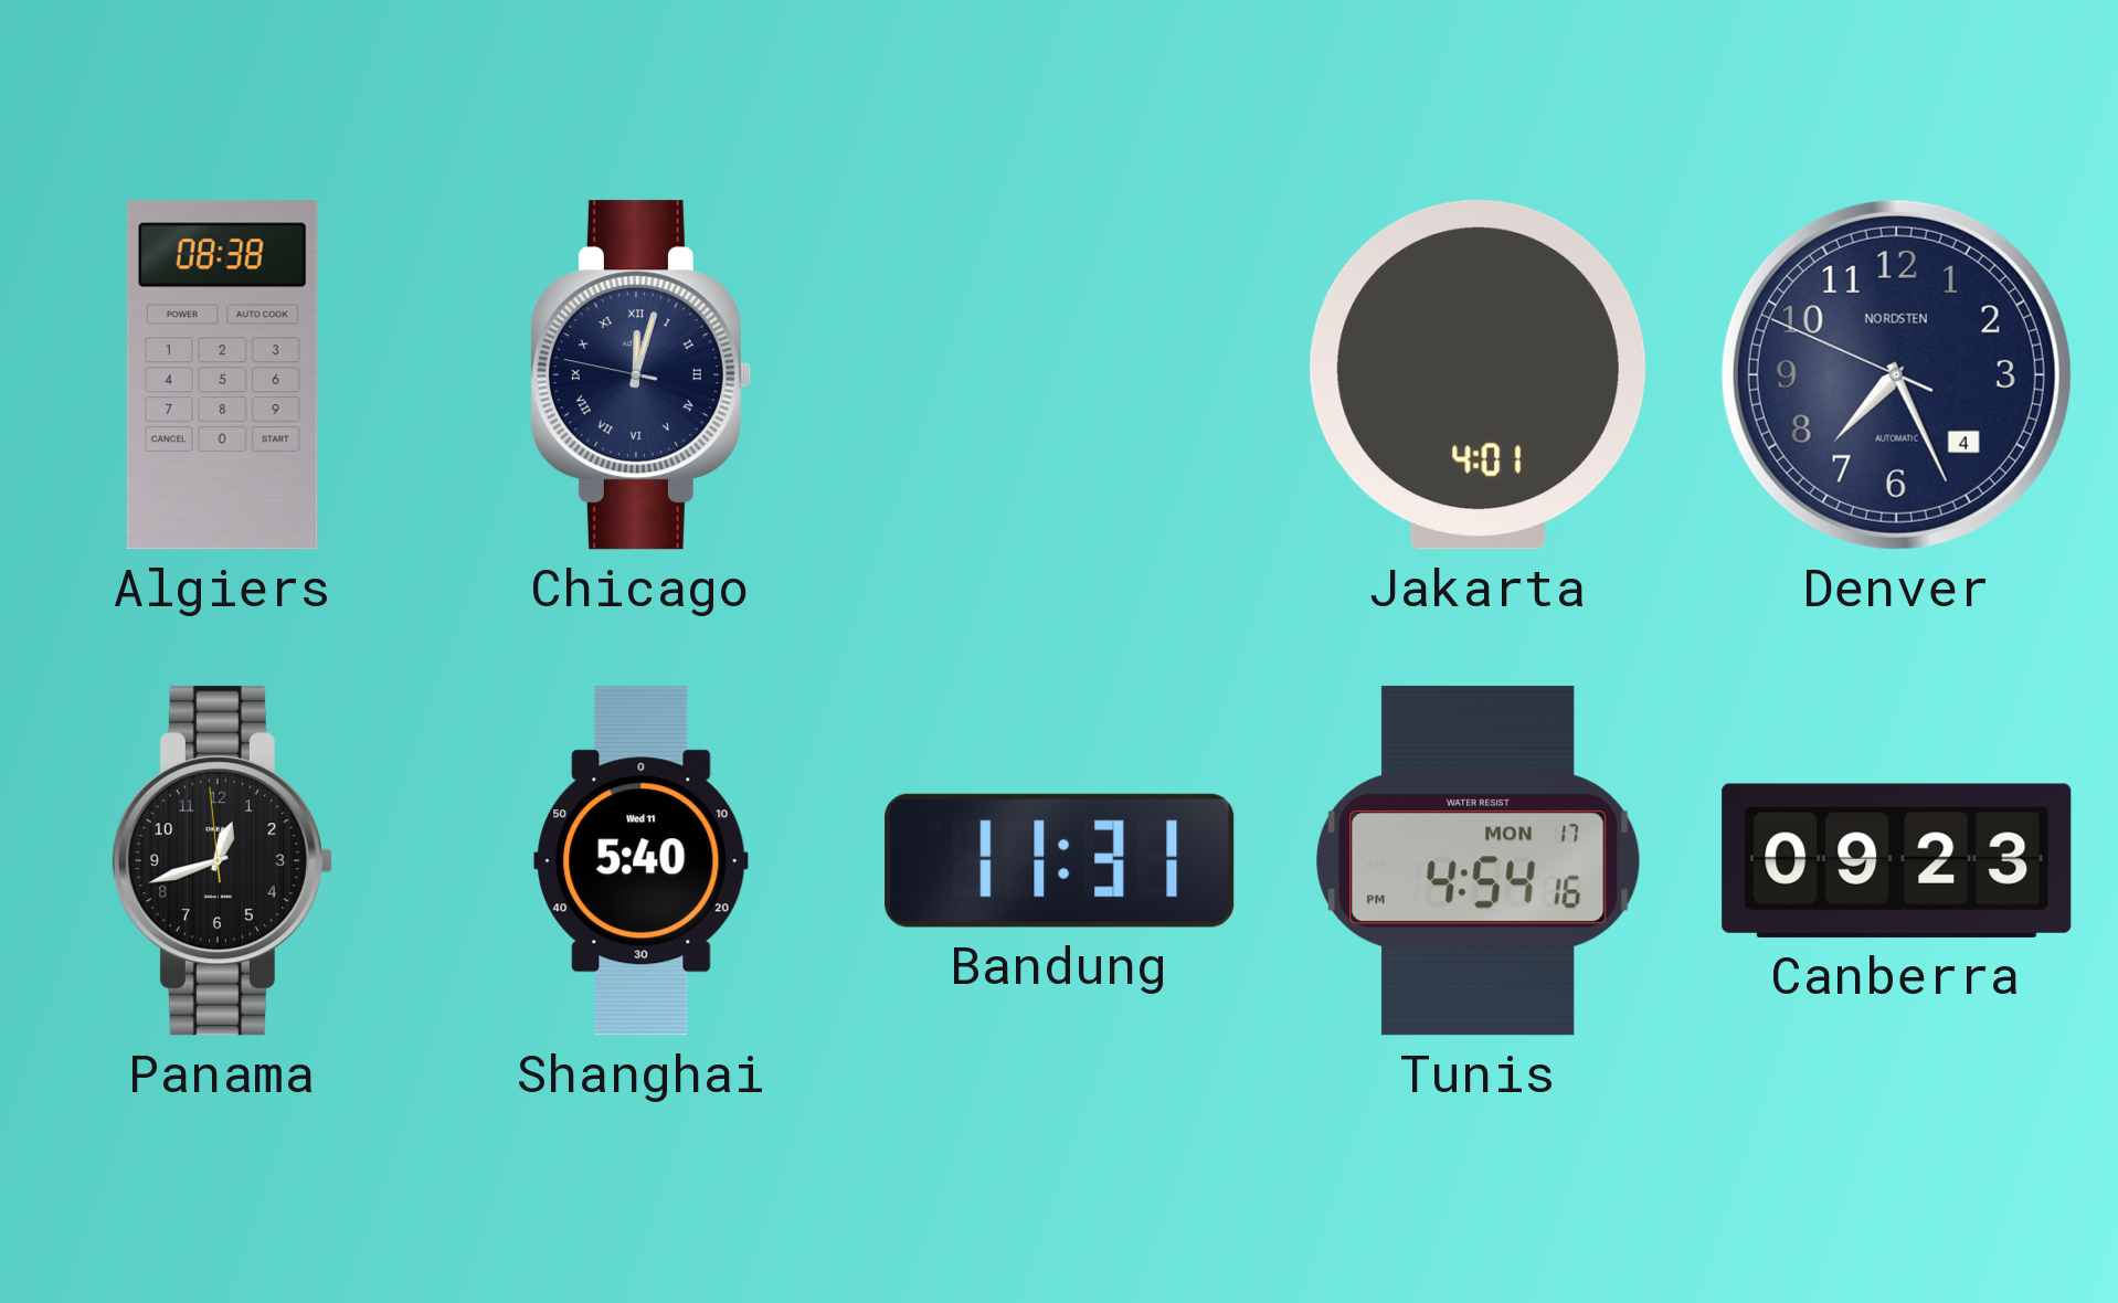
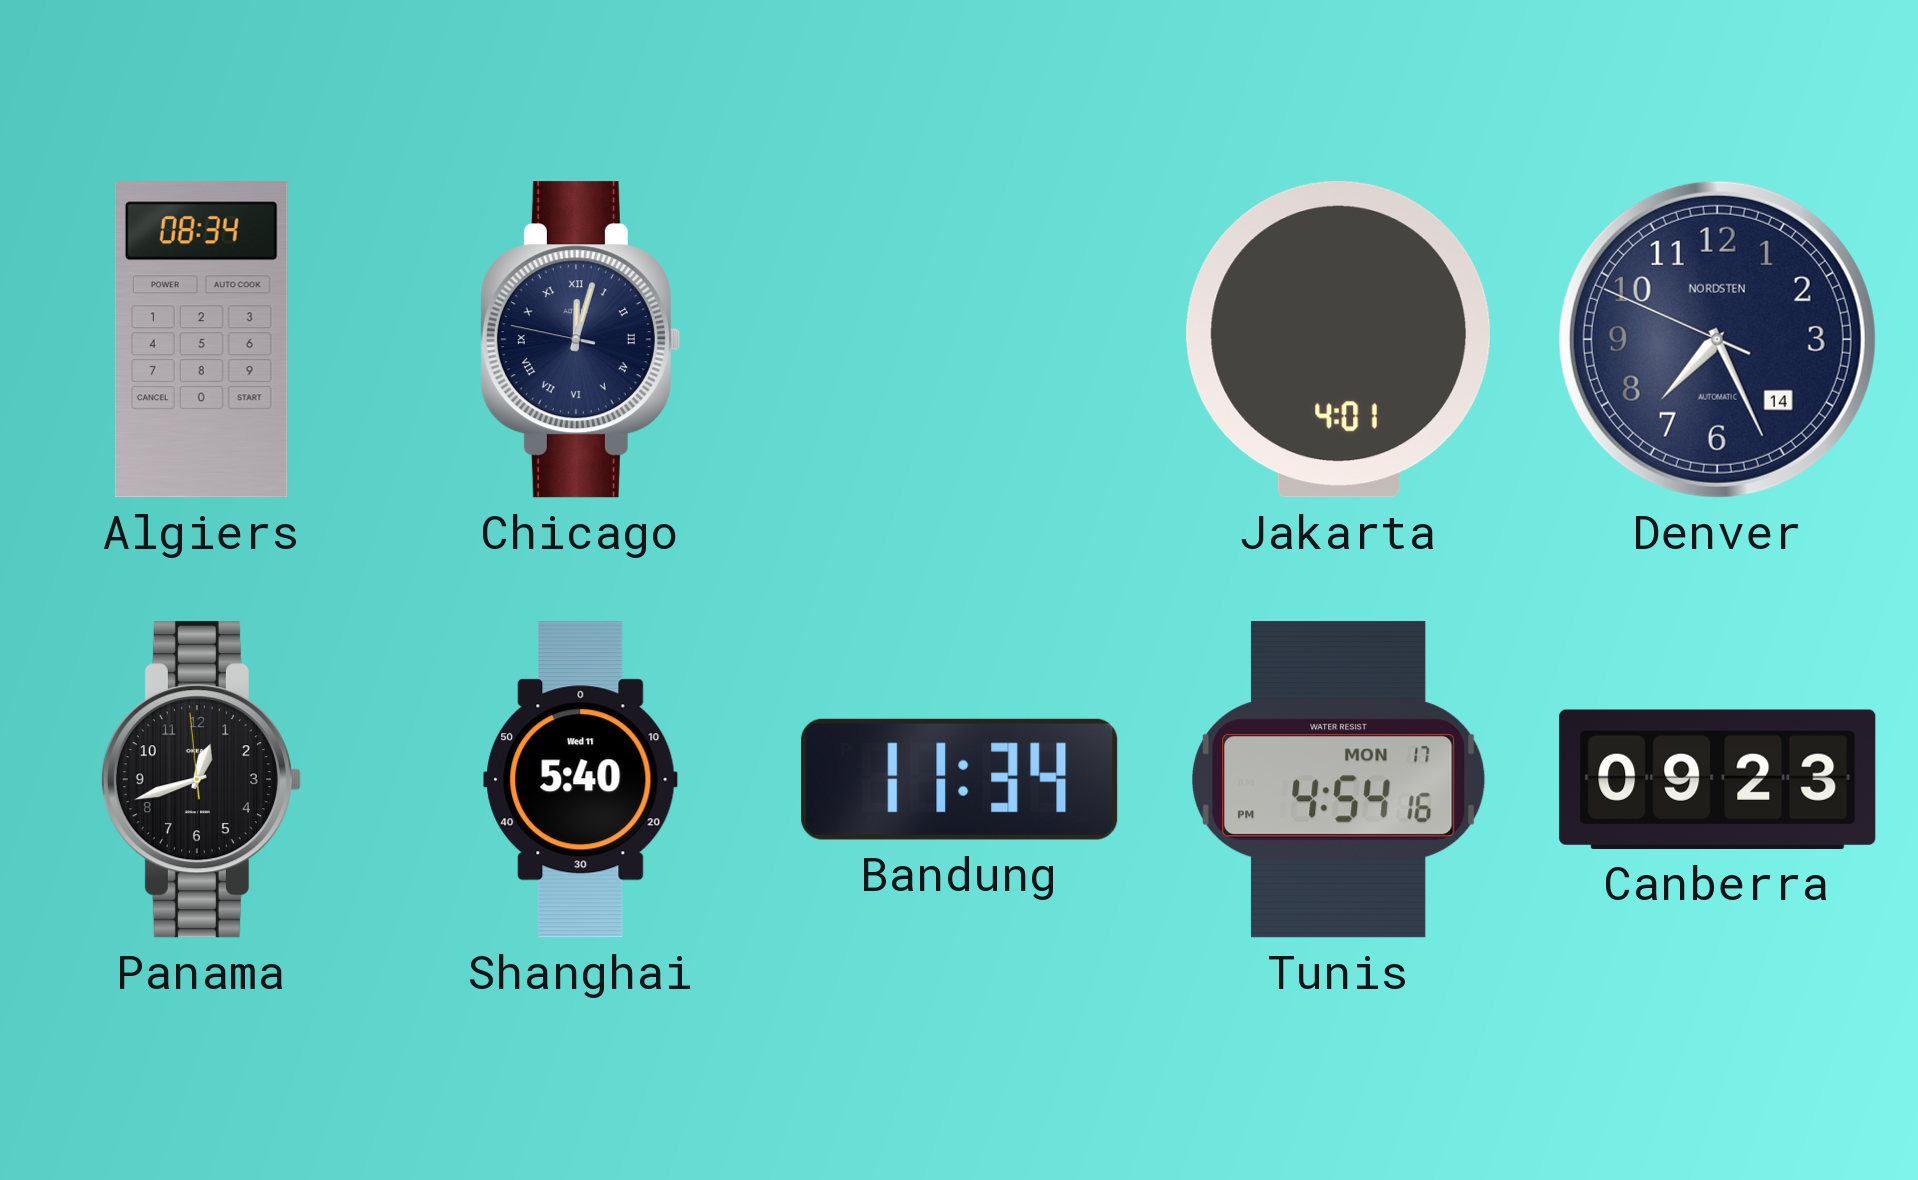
Algiers: 08:38 -> 08:34 (201, 340)
Denver date: 4 -> 14 (1717, 339)
Bandung: 11:31 -> 11:34 (960, 779)
